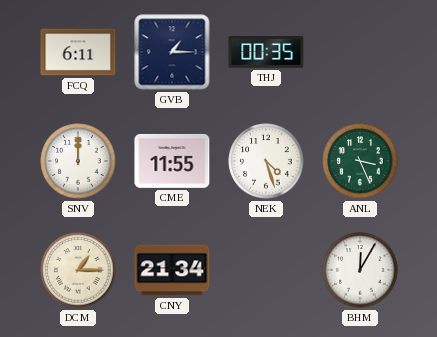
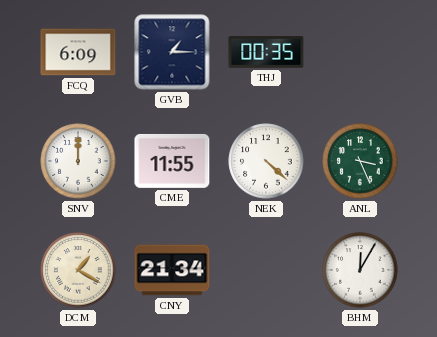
FCQ: 6:11 -> 6:09 (78, 52)
NEK: 4:27 -> 4:22 (266, 161)
DCM: 1:15 -> 1:20 (78, 270)
